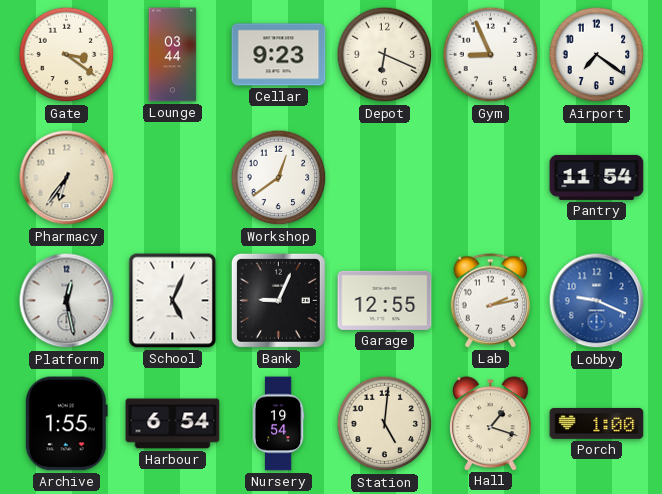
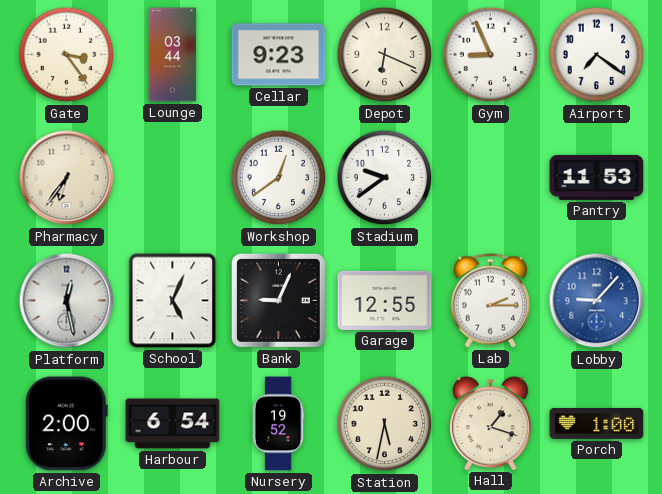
Gate: 3:21 -> 3:24 (67, 55)
Stadium: none -> 9:39 (385, 178)
Pantry: 11:54 -> 11:53 (597, 177)
Lab: 2:13 -> 2:15 (490, 301)
Lobby: 9:19 -> 9:07 (597, 301)
Archive: 1:55 -> 2:00 (66, 424)
Nursery: 19:54 -> 19:52 (278, 424)
Station: 5:01 -> 5:32 (385, 424)
